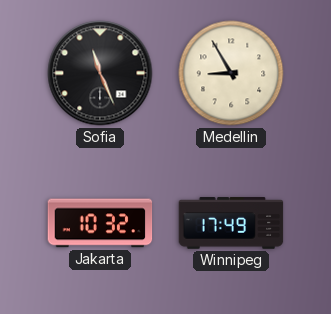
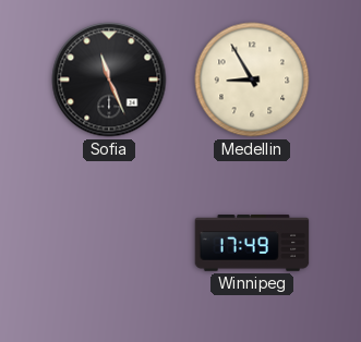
Jakarta: 10:32 -> none (100, 223)
